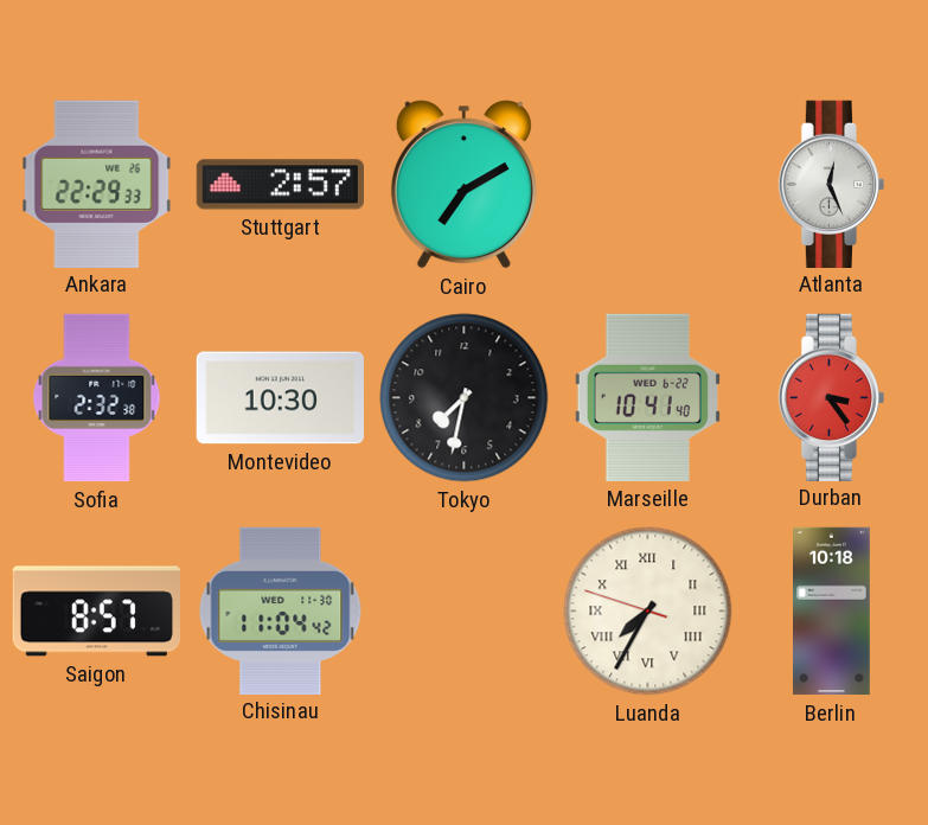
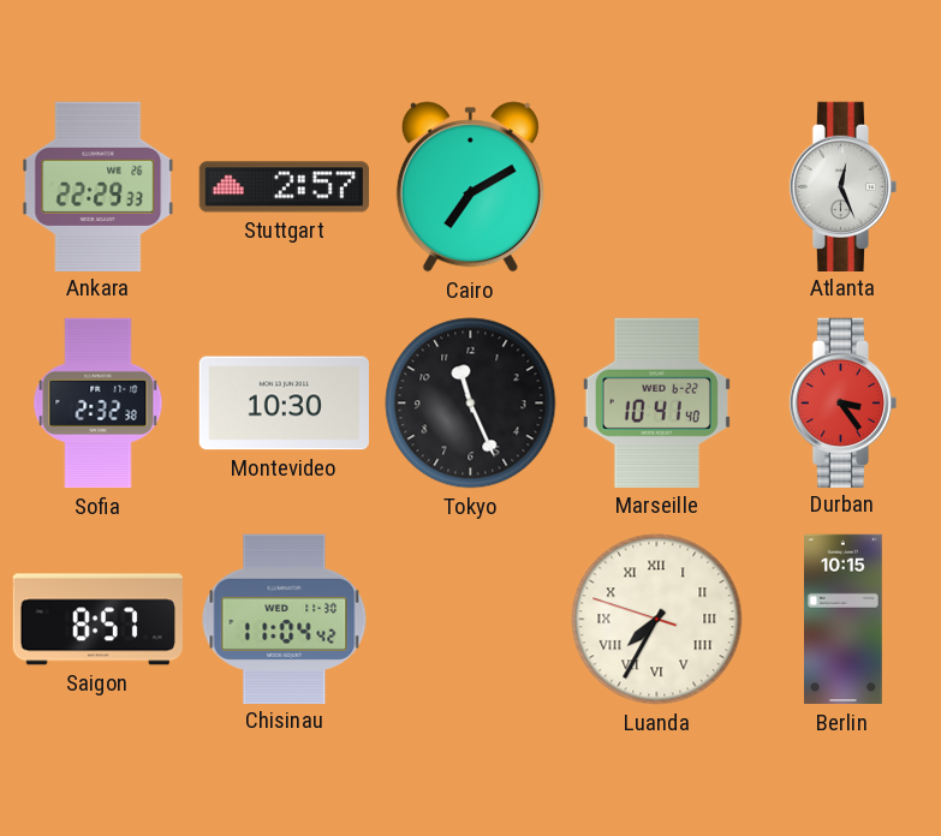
Tokyo: 7:32 -> 11:26 (471, 404)
Berlin: 10:18 -> 10:15 (844, 620)
